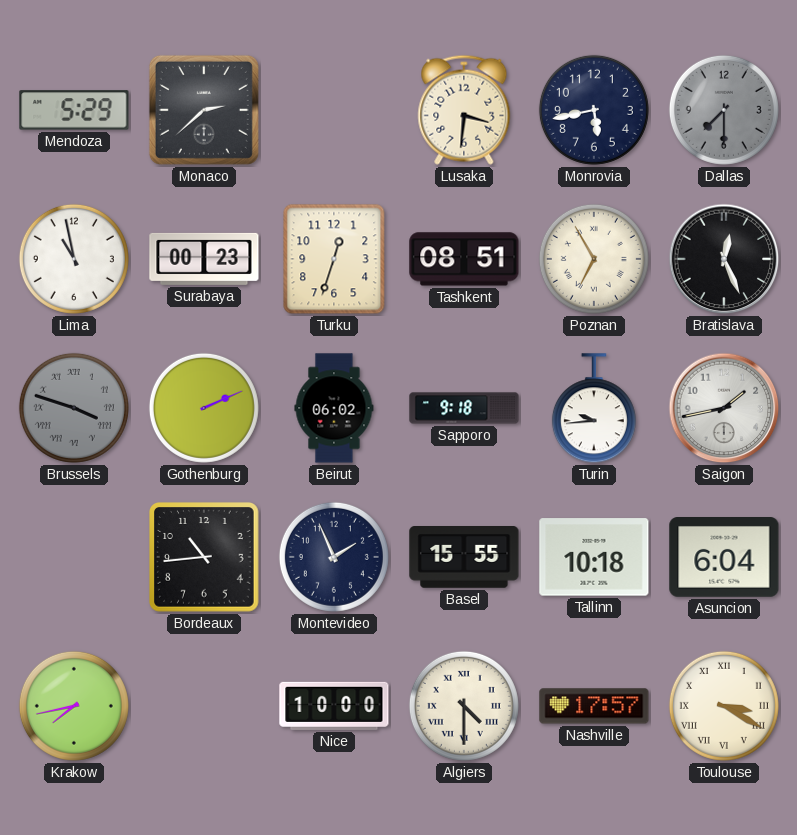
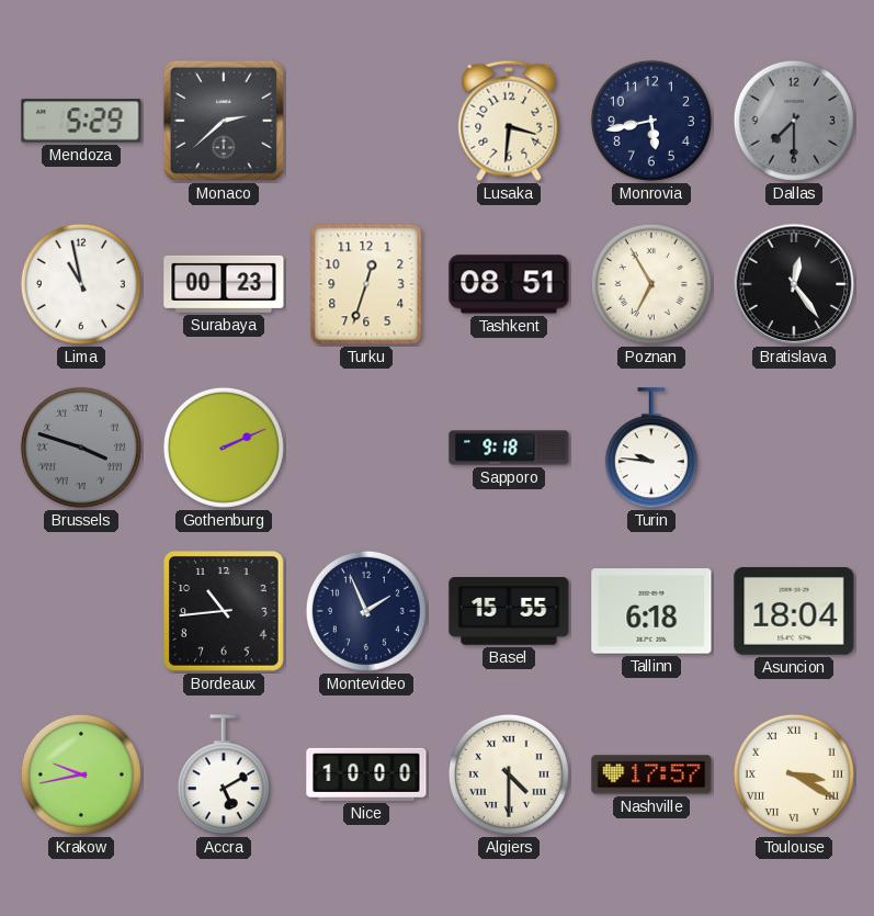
Bratislava: 12:26 -> 12:24 (794, 284)
Beirut: 06:02 -> none (334, 408)
Turin: 9:44 -> 9:46 (651, 449)
Saigon: 1:43 -> none (724, 408)
Tallinn: 10:18 -> 6:18 (651, 611)
Asuncion: 6:04 -> 18:04 (794, 612)
Krakow: 7:43 -> 9:43 (81, 774)
Accra: none -> 5:10 (224, 776)
